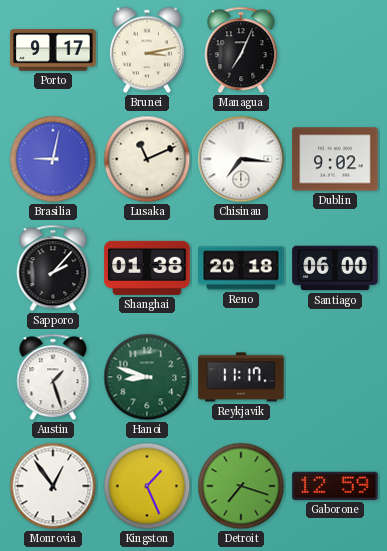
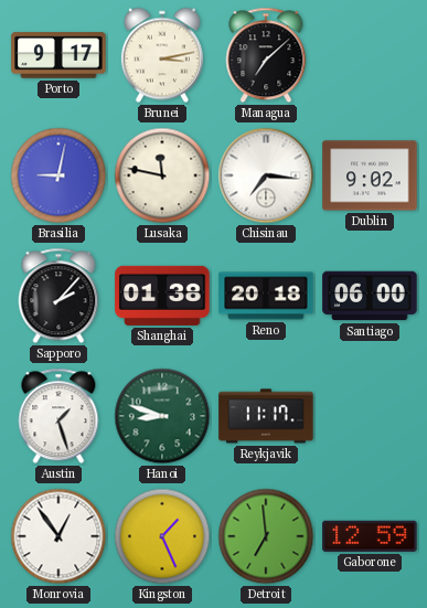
Managua: 7:04 -> 7:08 (266, 55)
Lusaka: 11:11 -> 11:47 (162, 175)
Detroit: 7:18 -> 6:59 (266, 536)
